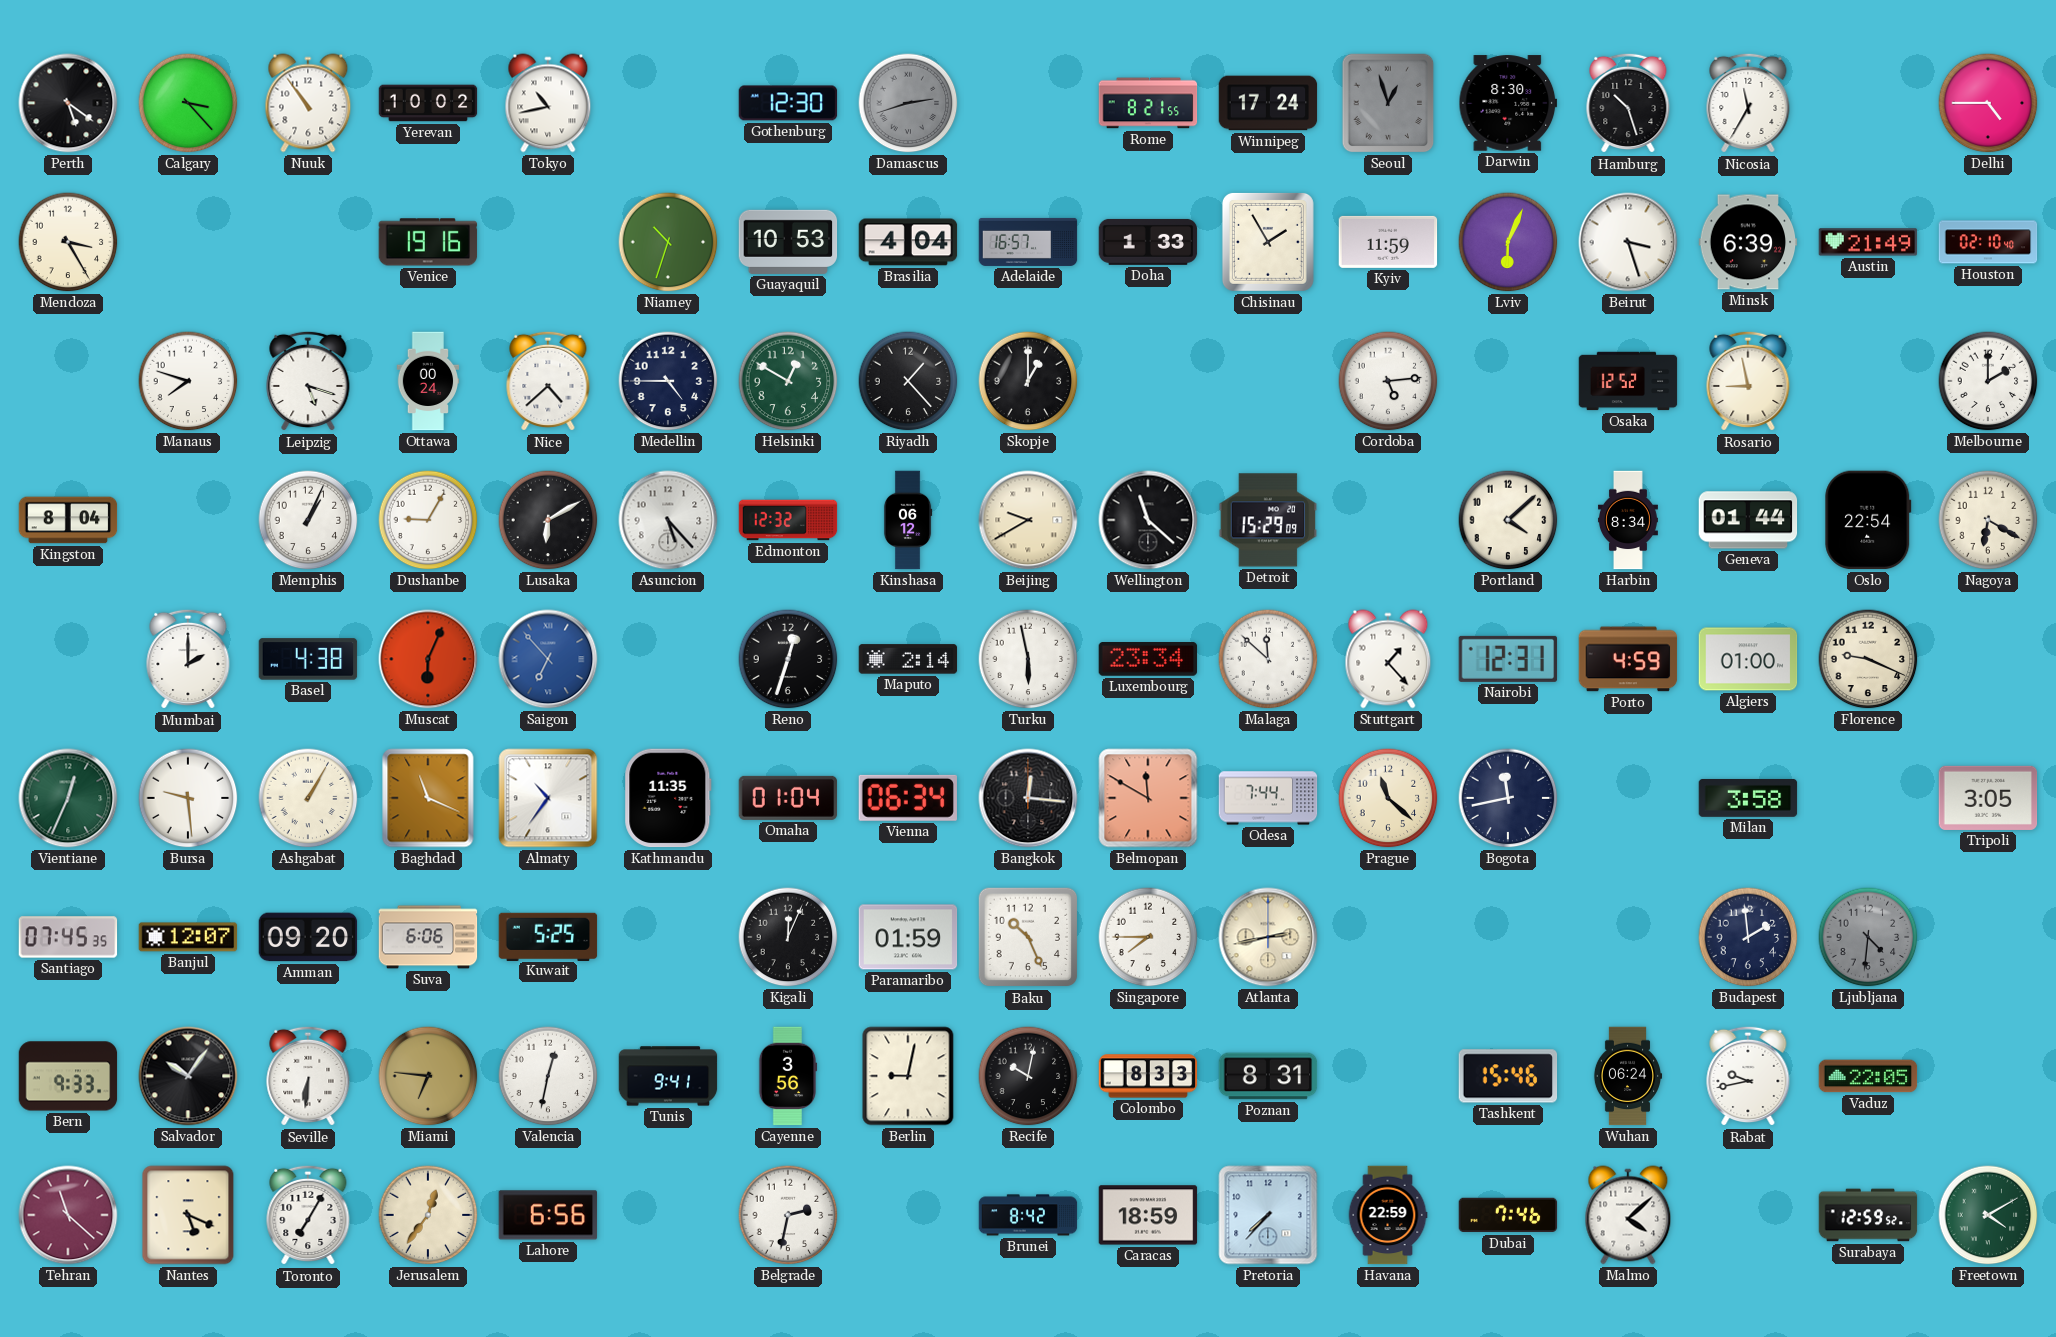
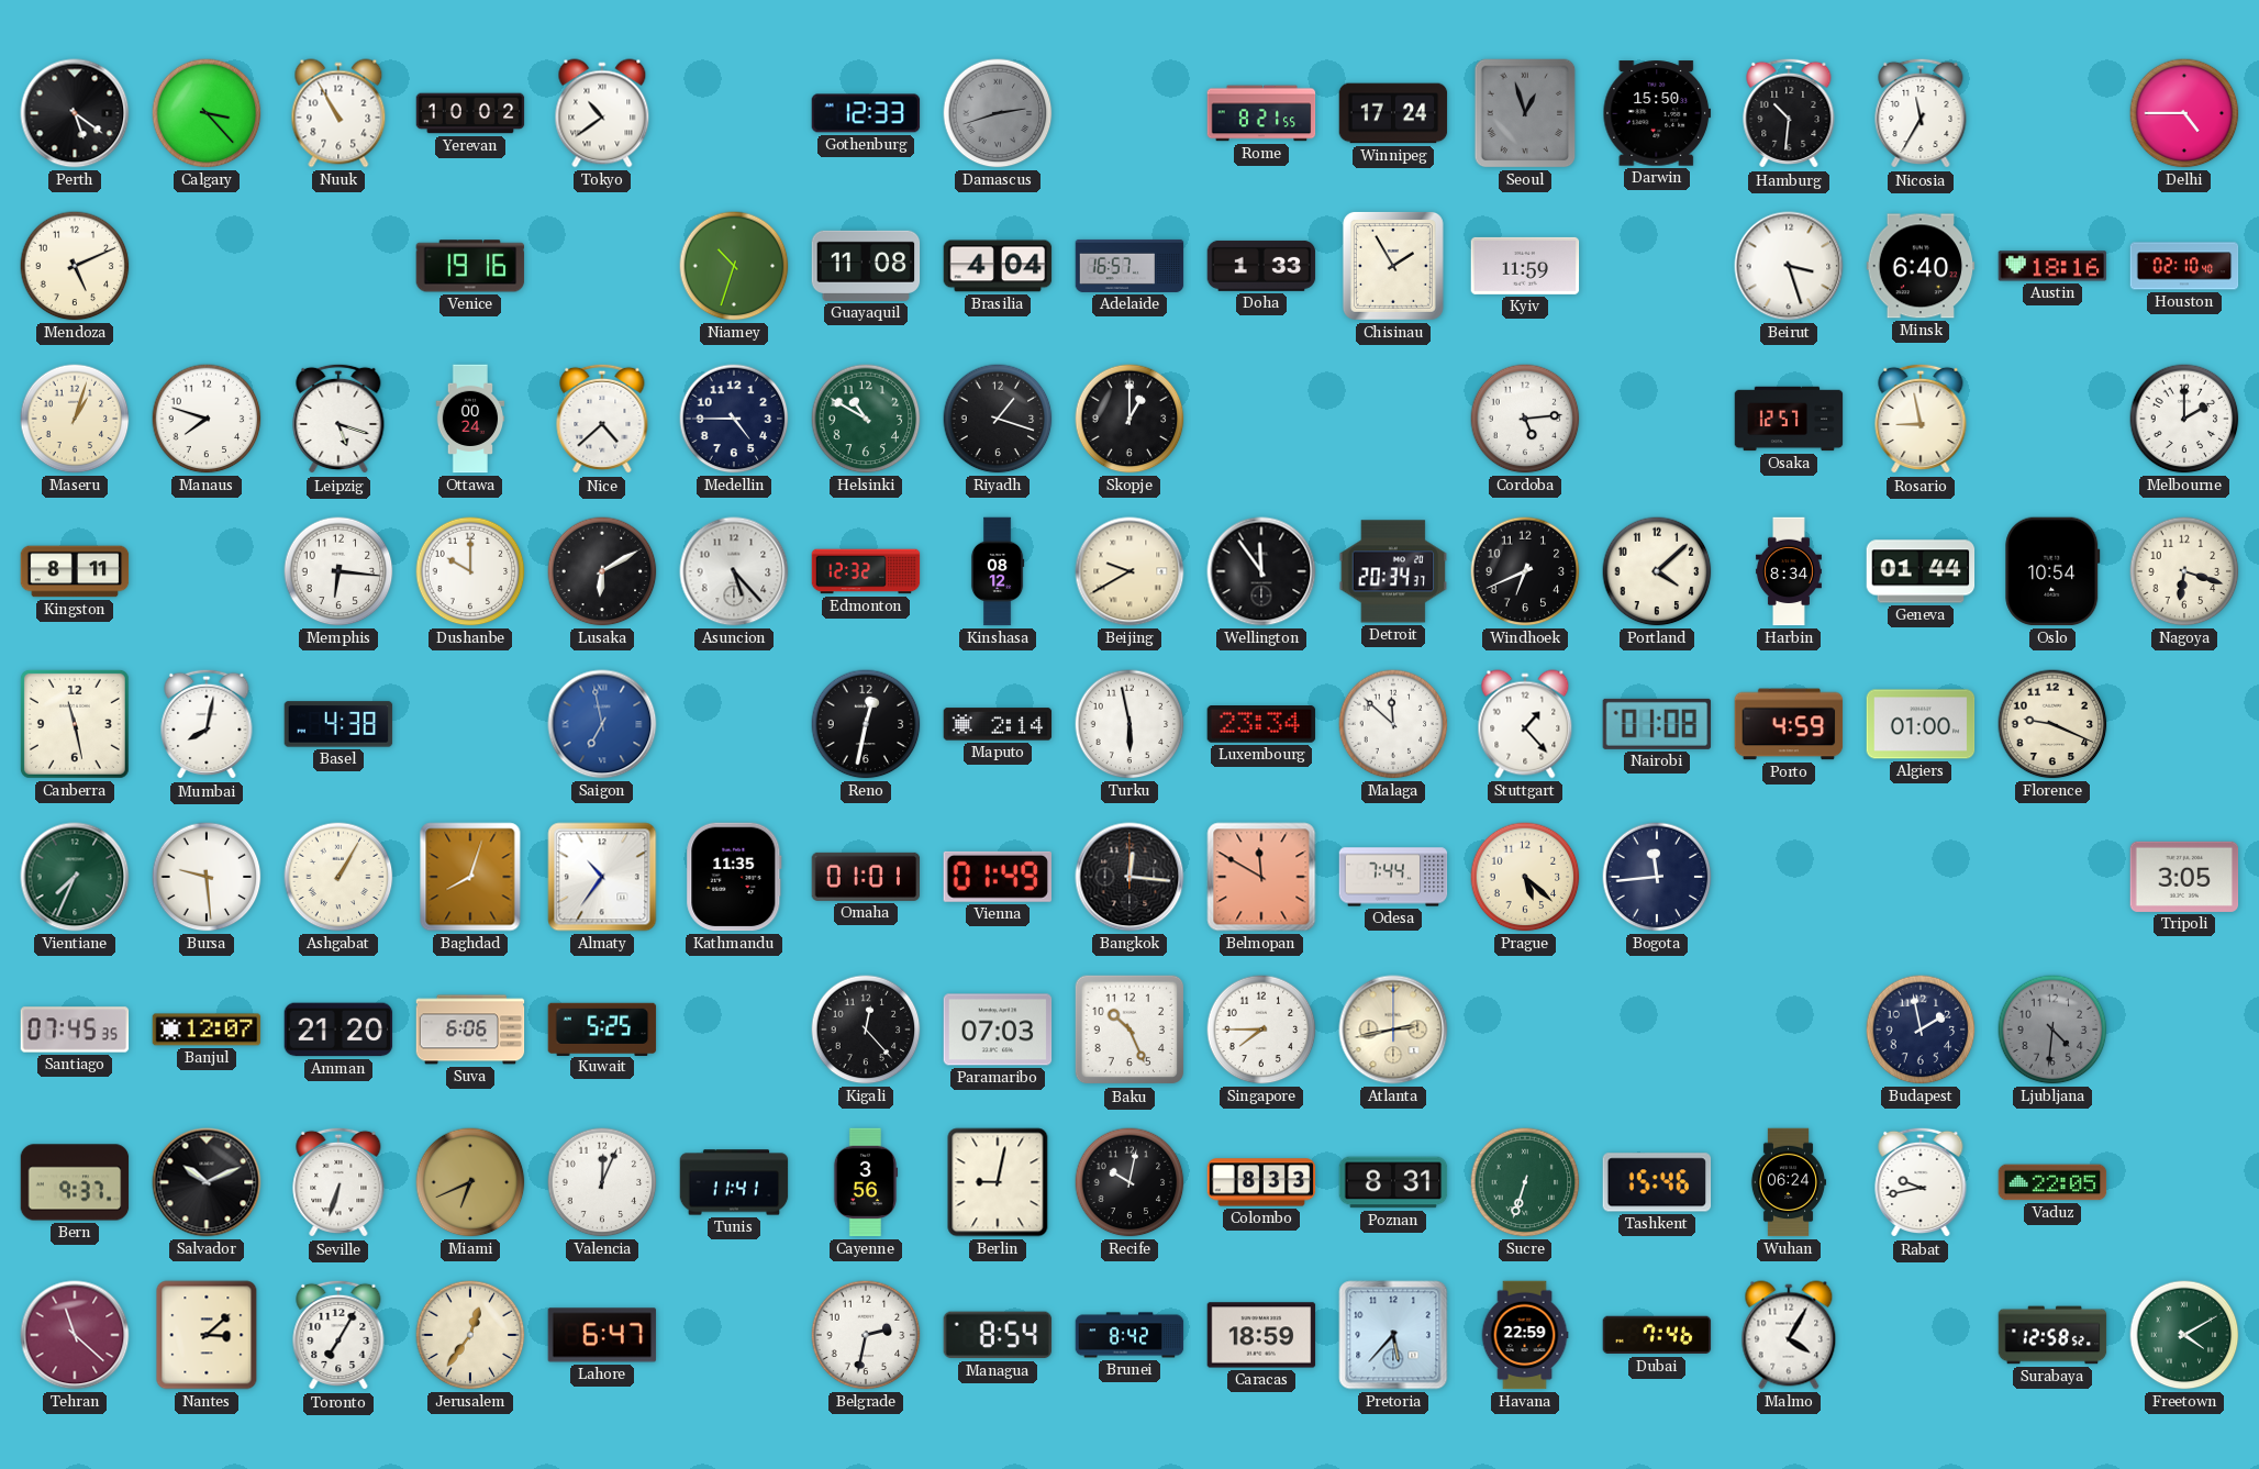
Nuuk: 10:54 -> 10:55 (338, 113)
Tokyo: 10:43 -> 10:39 (602, 113)
Gothenburg: 12:30 -> 12:33 (866, 113)
Darwin: 8:30 -> 15:50 (1657, 113)
Hamburg: 10:27 -> 10:31 (1789, 113)
Mendoza: 3:25 -> 5:11 (75, 266)
Guayaquil: 10:53 -> 11:08 (866, 266)
Lviv: 6:04 -> none (1508, 242)
Minsk: 6:39 -> 6:40 (1921, 266)
Austin: 21:49 -> 18:16 (2052, 266)
Maseru: none -> 1:03 (75, 419)
Helsinki: 12:50 -> 10:50 (866, 419)
Riyadh: 1:23 -> 1:18 (998, 419)
Osaka: 12:52 -> 12:57 (1789, 419)
Kingston: 8:04 -> 8:11 (75, 571)
Memphis: 1:04 -> 6:16 (338, 571)
Dushanbe: 9:05 -> 10:00 (470, 571)
Kinshasa: 06:12 -> 08:12 (998, 571)
Wellington: 11:22 -> 11:54 (1261, 571)
Detroit: 15:29 -> 20:34 (1393, 571)
Windhoek: none -> 6:41 (1525, 571)
Oslo: 22:54 -> 10:54 (2052, 571)
Nagoya: 6:20 -> 6:18 (2184, 571)
Canberra: none -> 11:28 (75, 724)
Mumbai: 2:00 -> 8:02 (207, 724)
Muscat: 6:04 -> none (428, 659)
Saigon: 6:53 -> 6:58 (602, 724)
Reno: 12:33 -> 12:32 (866, 724)
Nairobi: 12:31 -> 01:08 (1657, 724)
Vientiane: 12:34 -> 7:34 (75, 877)
Baghdad: 11:19 -> 8:03 (470, 877)
Omaha: 01:04 -> 01:01 (866, 877)
Vienna: 06:34 -> 01:49 (998, 877)
Prague: 11:22 -> 5:22 (1525, 877)
Bogota: 11:43 -> 11:44 (1657, 877)
Milan: 3:58 -> none (1748, 798)
Amman: 09:20 -> 21:20 (338, 1030)
Kigali: 12:04 -> 12:23 (866, 1030)
Paramaribo: 01:59 -> 07:03 (998, 1030)
Budapest: 1:59 -> 1:58 (1921, 1030)
Bern: 9:33 -> 9:37 (75, 1182)
Salvador: 10:06 -> 10:11 (207, 1182)
Seville: 6:31 -> 6:33 (338, 1182)
Miami: 6:46 -> 6:41 (470, 1182)
Valencia: 12:32 -> 12:04 (602, 1182)
Tunis: 9:41 -> 11:41 (734, 1182)
Sucre: none -> 6:33 (1525, 1182)
Nantes: 5:19 -> 3:08 (207, 1335)
Lahore: 6:56 -> 6:47 (602, 1335)
Managua: none -> 8:54 (998, 1335)
Pretoria: 7:37 -> 5:37 (1393, 1335)
Malmo: 4:08 -> 4:05 (1789, 1335)
Surabaya: 12:59 -> 12:58 (2052, 1335)
